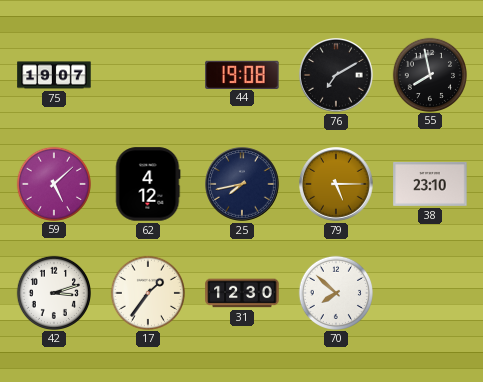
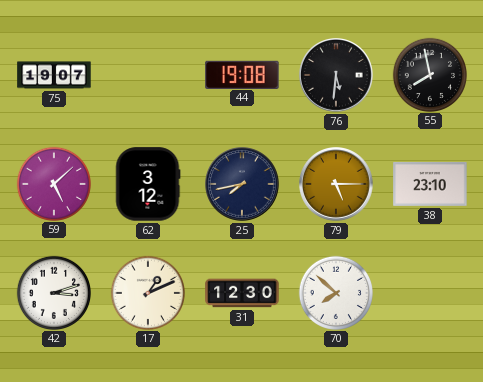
76: 7:10 -> 5:31 (337, 76)
62: 4:12 -> 3:12 (148, 184)
17: 1:36 -> 1:11 (147, 292)
